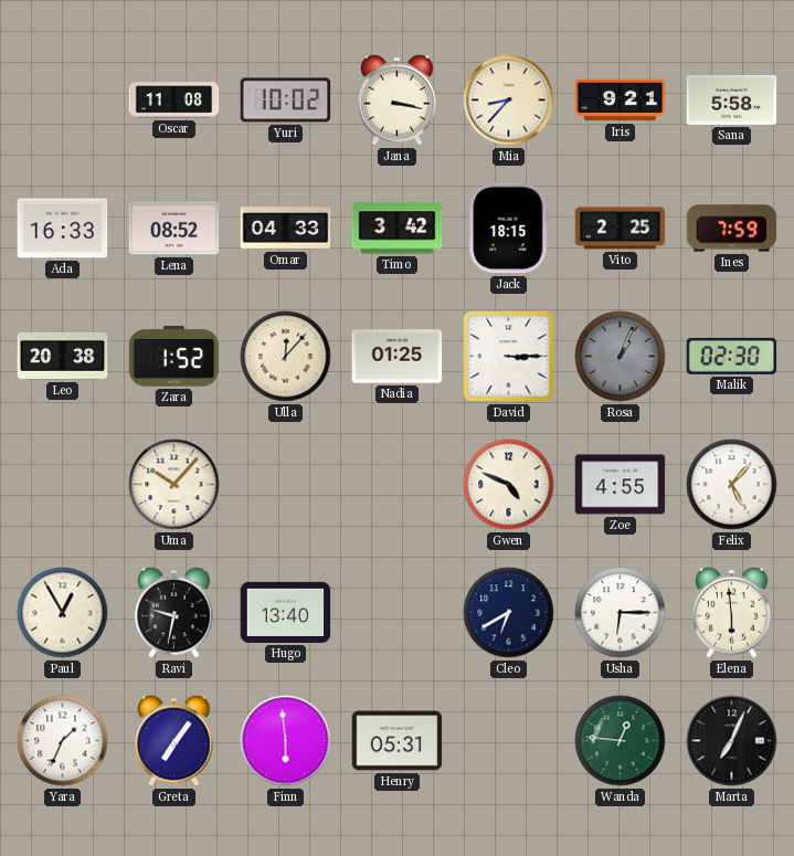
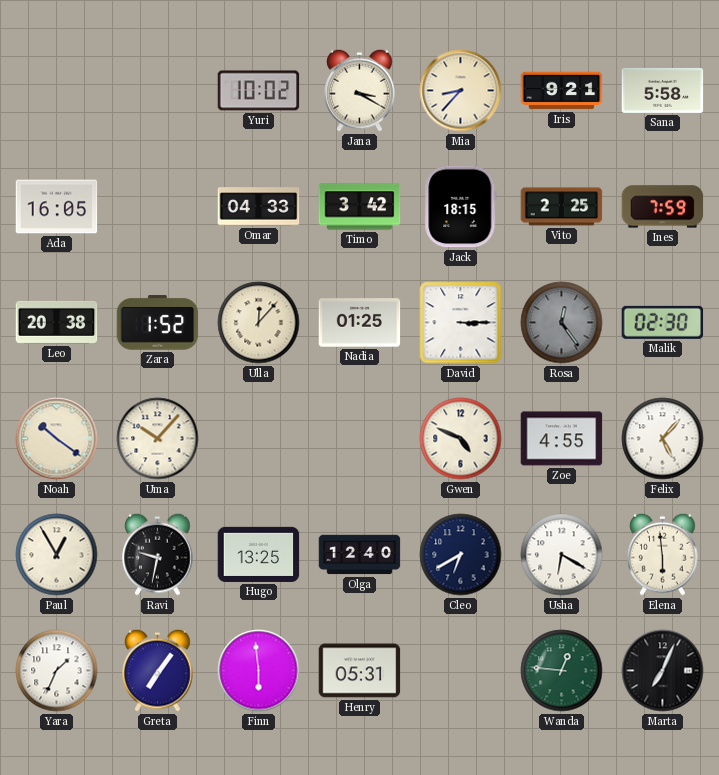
Oscar: 11:08 -> none (174, 101)
Jana: 3:17 -> 3:20 (360, 90)
Ada: 16:33 -> 16:05 (57, 207)
Lena: 08:52 -> none (174, 229)
Rosa: 1:04 -> 12:24 (562, 323)
Noah: none -> 10:21 (57, 439)
Hugo: 13:40 -> 13:25 (259, 554)
Olga: none -> 12:40 (360, 555)
Usha: 6:15 -> 6:20 (562, 555)
